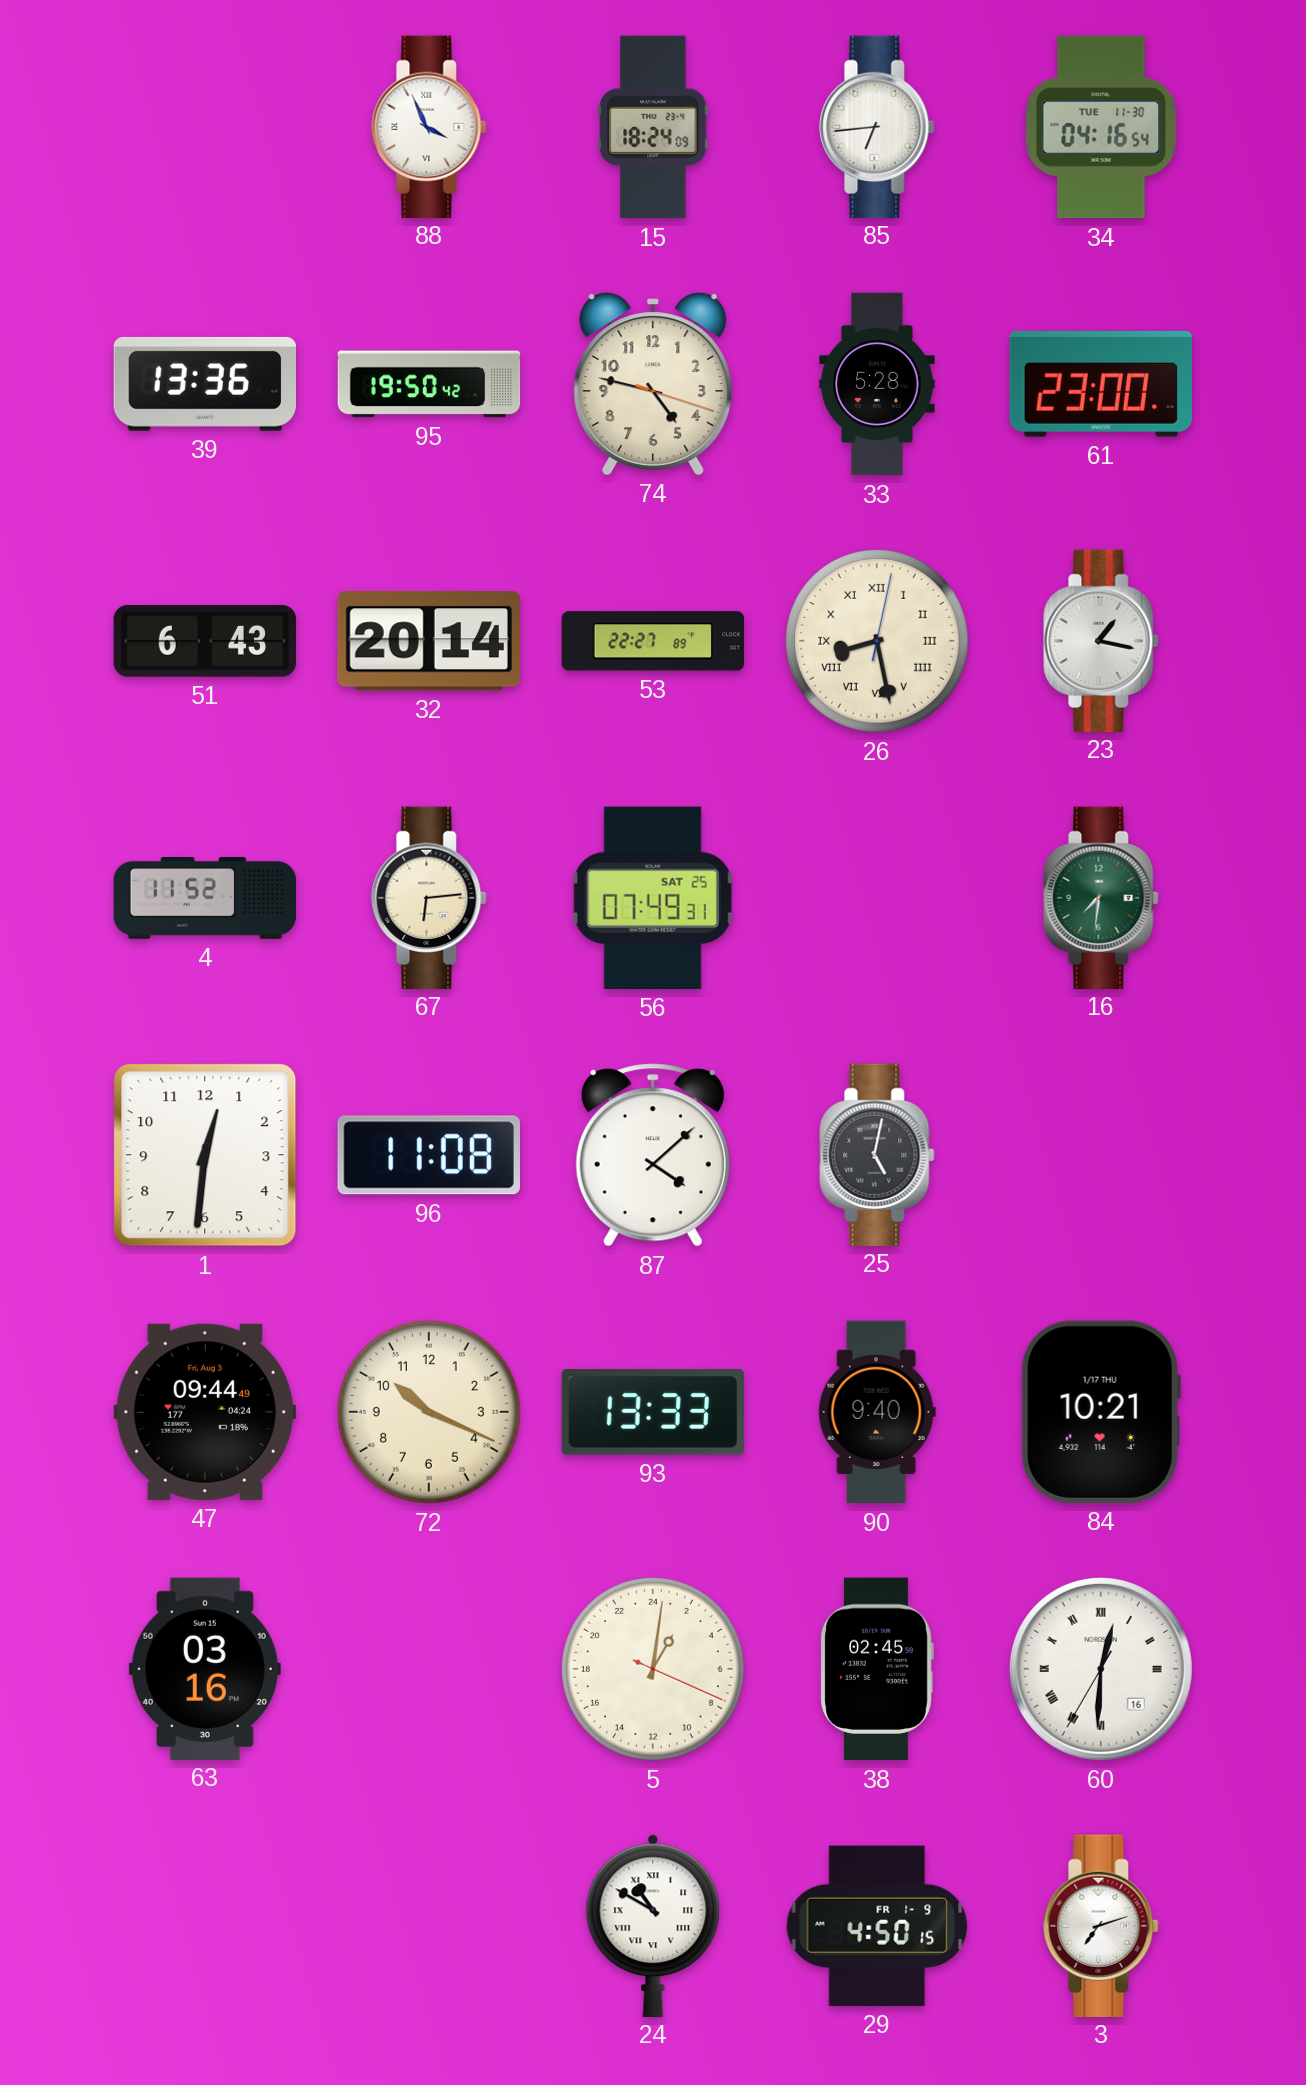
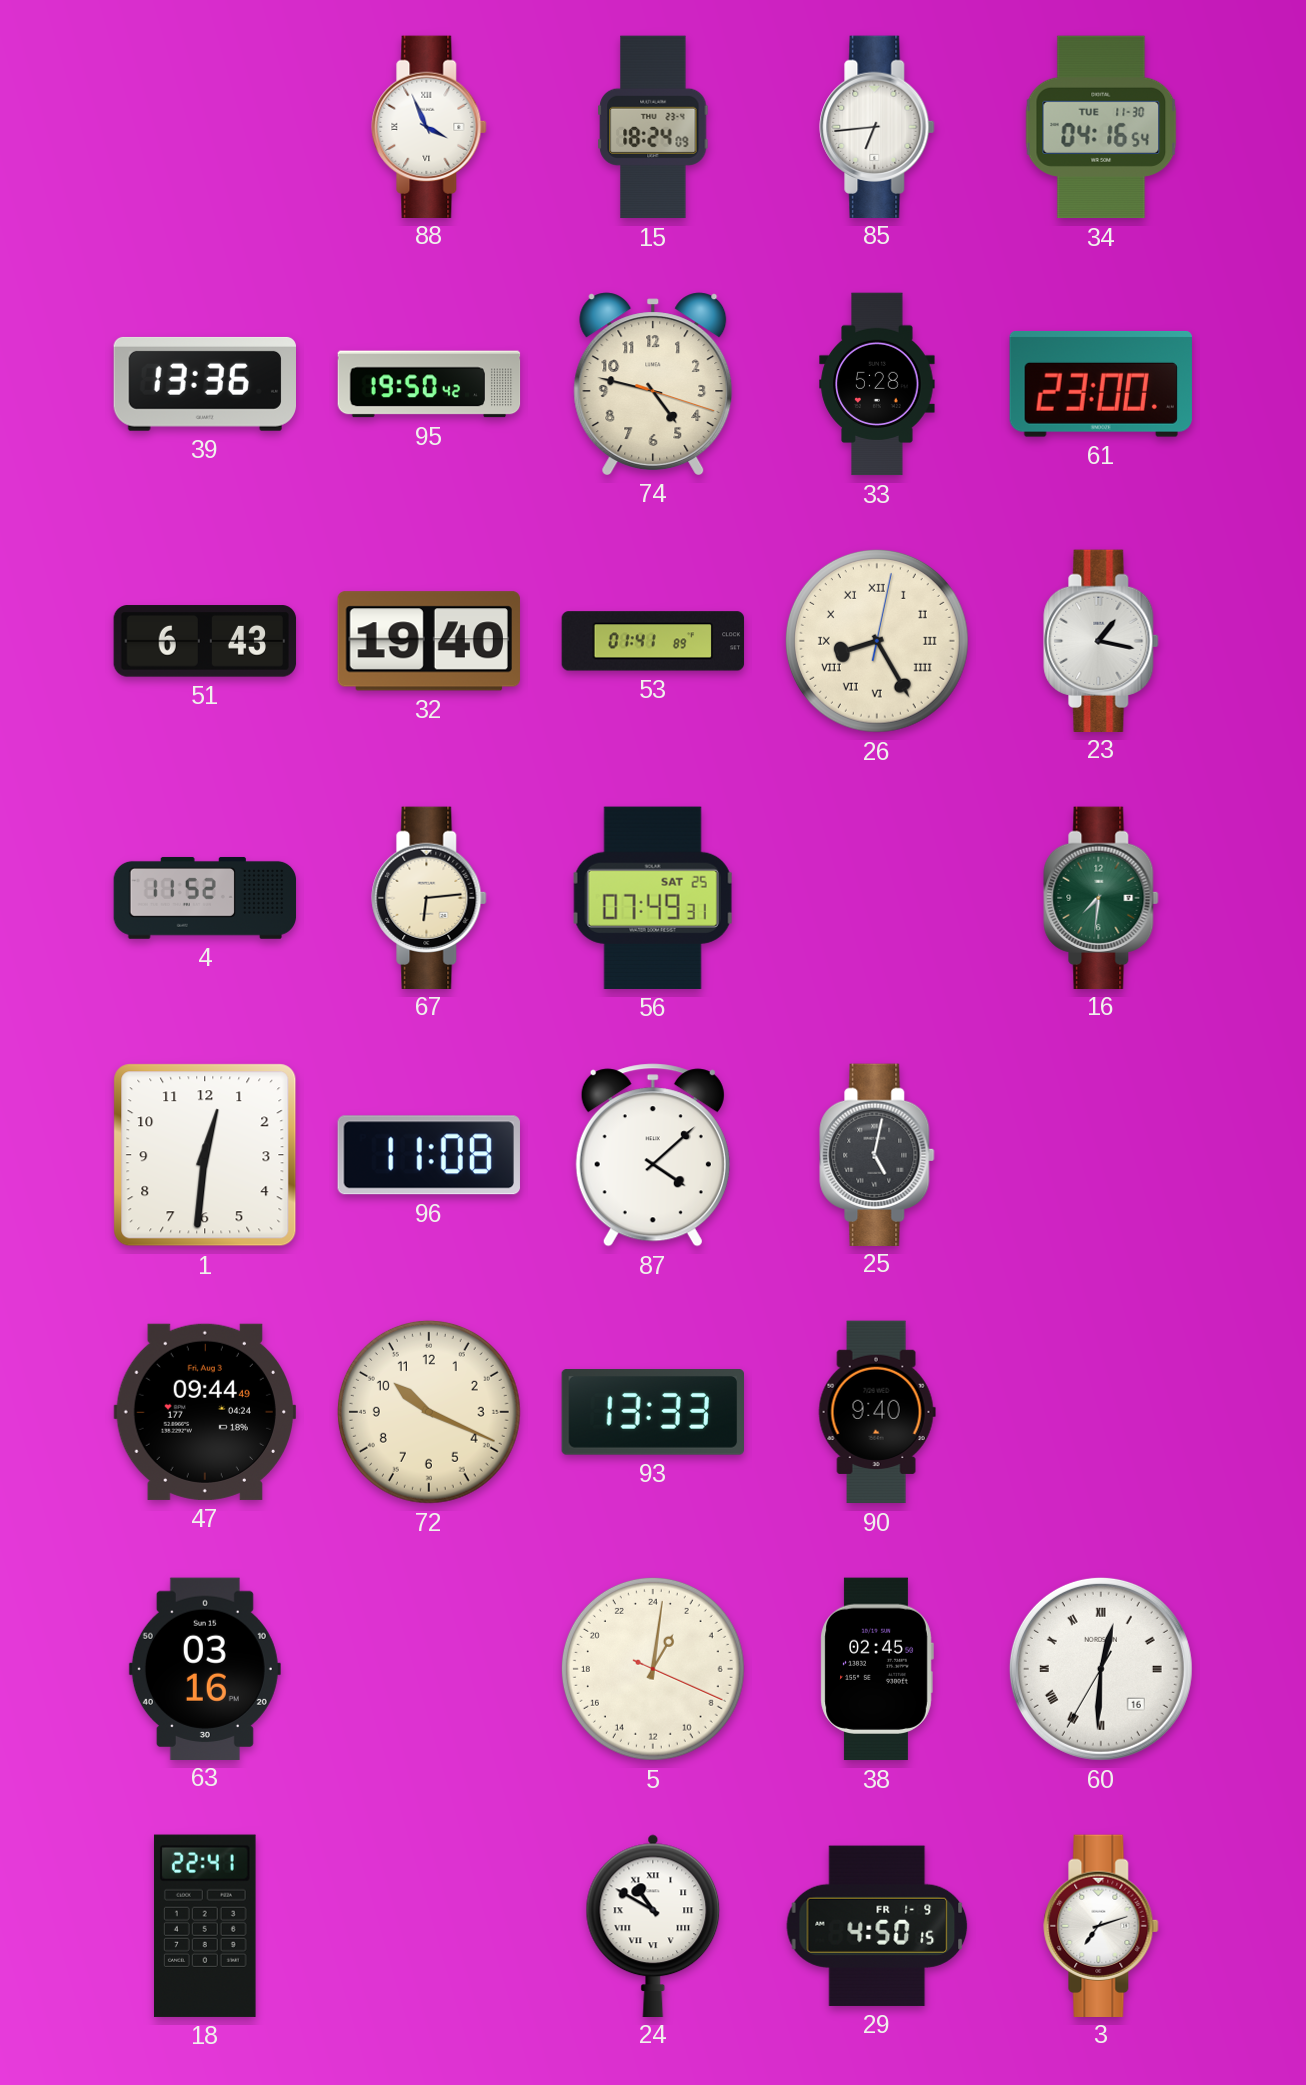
32: 20:14 -> 19:40 (429, 641)
53: 22:27 -> 01:41 (653, 641)
26: 8:28 -> 8:25 (877, 641)
84: 10:21 -> none (1101, 1412)
18: none -> 22:41 (205, 1926)
